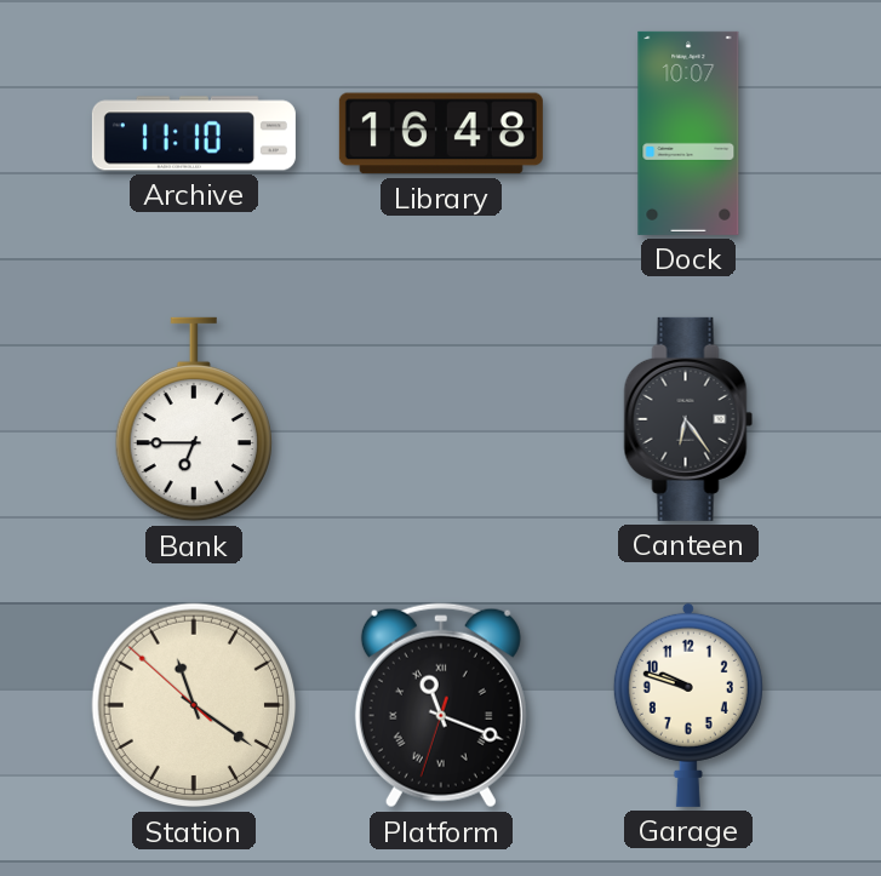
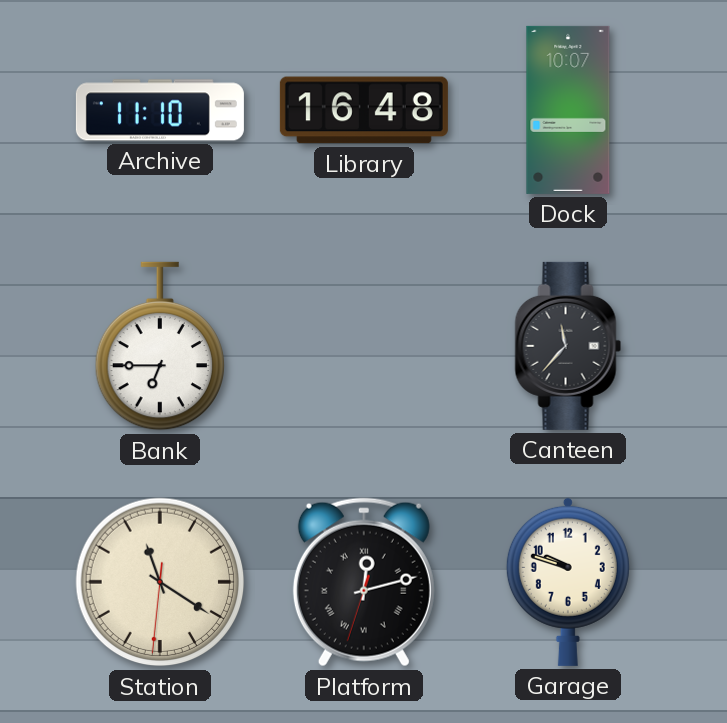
Canteen: 6:24 -> 11:37 (568, 346)
Station: 11:20:52 -> 11:20:31 (160, 582)
Platform: 11:18 -> 12:12 (364, 582)
